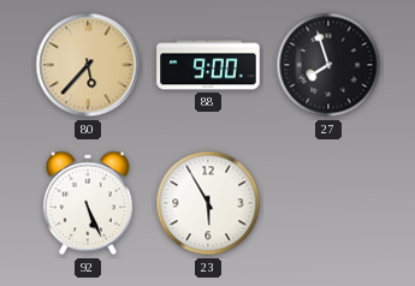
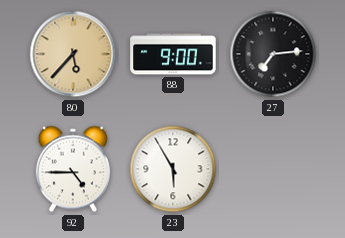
27: 7:57 -> 7:14 (273, 54)
92: 5:26 -> 4:45 (73, 169)
